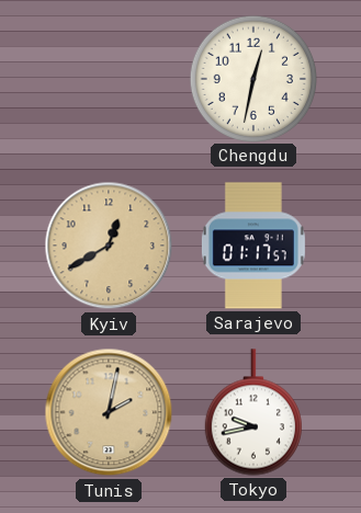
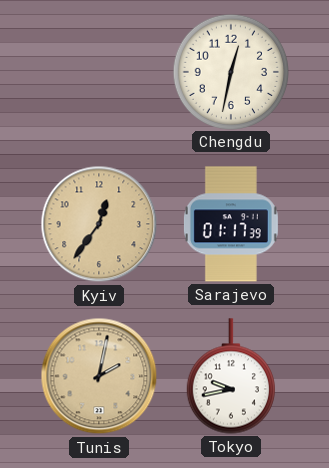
Kyiv: 12:40 -> 12:36 (99, 224)
Sarajevo: 01:17:57 -> 01:17:39 (231, 224)
